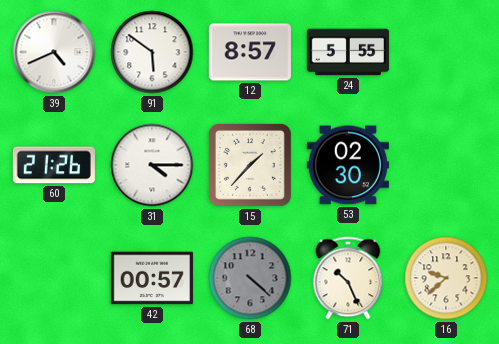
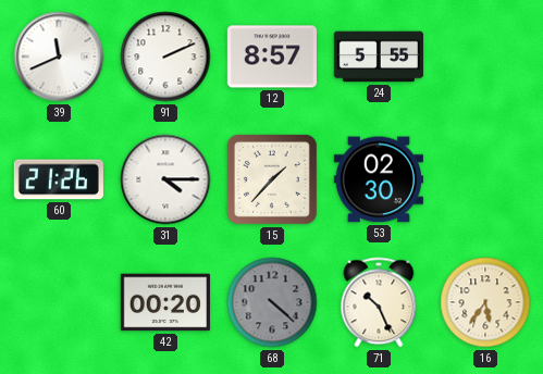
39: 4:41 -> 11:41 (59, 57)
91: 5:51 -> 2:11 (165, 57)
42: 00:57 -> 00:20 (165, 302)
16: 9:38 -> 5:36 (485, 302)
